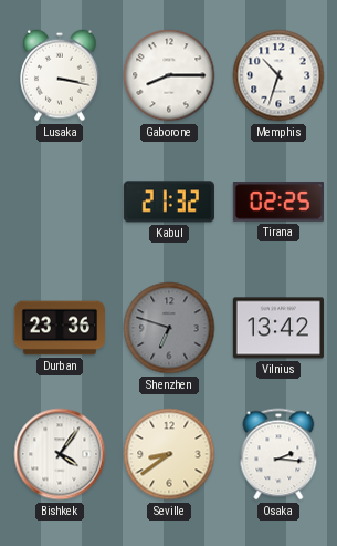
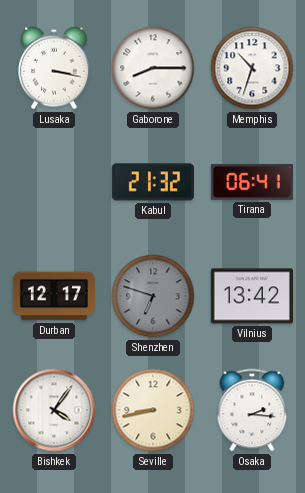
Tirana: 02:25 -> 06:41 (252, 182)
Durban: 23:36 -> 12:17 (54, 296)
Seville: 8:39 -> 8:43 (153, 410)
